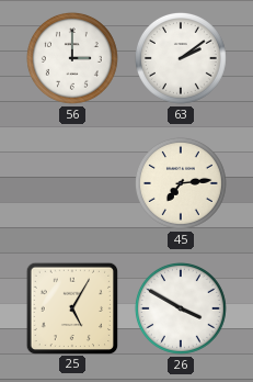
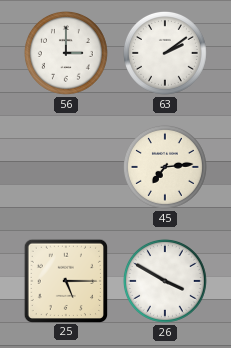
25: 5:05 -> 5:15 (65, 280)
